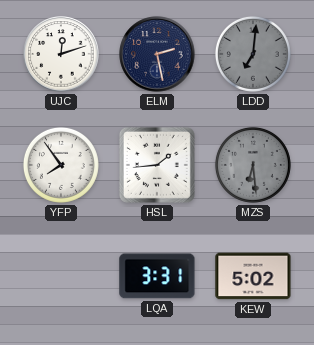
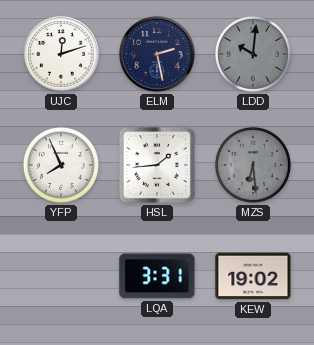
LDD: 7:01 -> 10:01 (253, 54)
YFP: 7:54 -> 7:56 (61, 165)
KEW: 5:02 -> 19:02 (253, 276)
